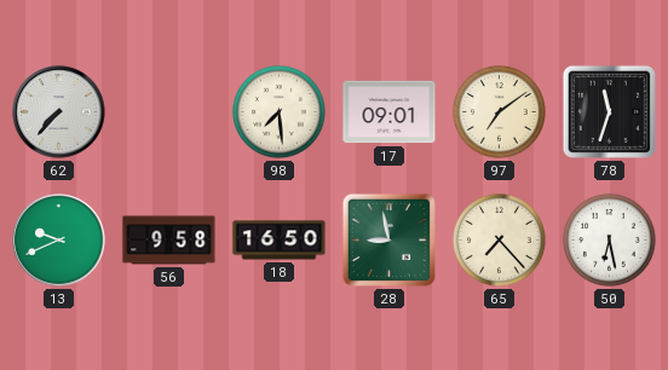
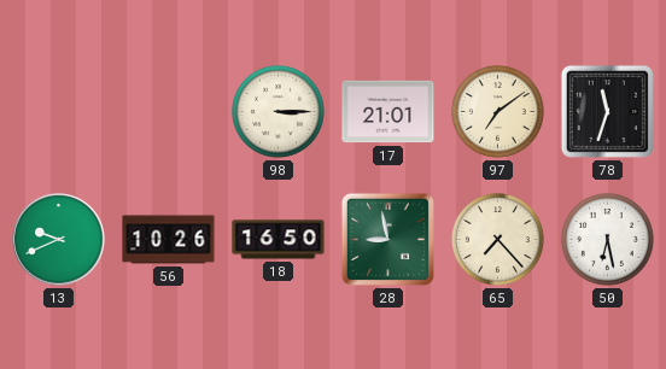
62: 7:37 -> none (59, 112)
98: 7:29 -> 3:15 (277, 111)
17: 09:01 -> 21:01 (388, 112)
56: 9:58 -> 10:26 (169, 240)
